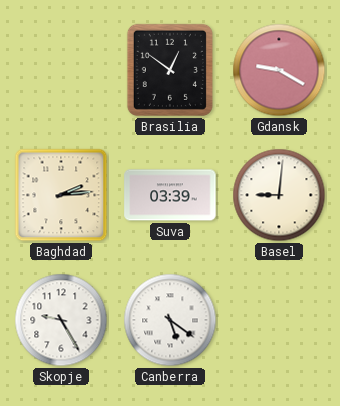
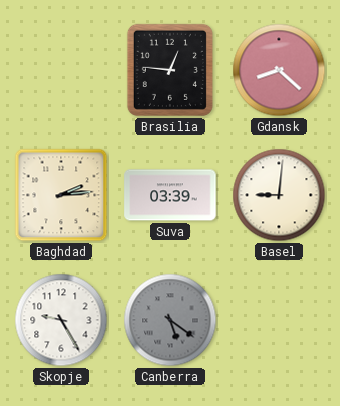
Brasilia: 12:51 -> 12:46 (170, 70)
Gdansk: 9:20 -> 8:22 (279, 70)
Canberra dial: white -> grey (170, 320)
